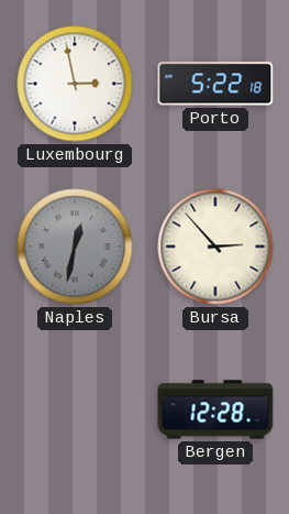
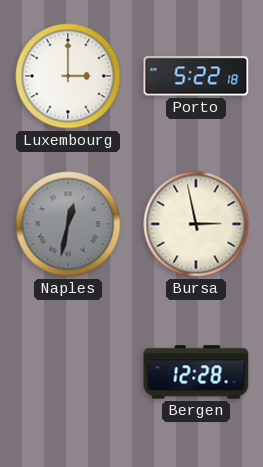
Luxembourg: 2:58 -> 3:00 (68, 76)
Bursa: 2:53 -> 2:58 (196, 224)
